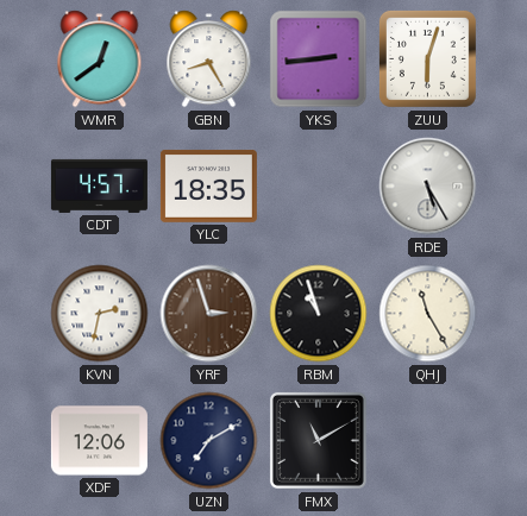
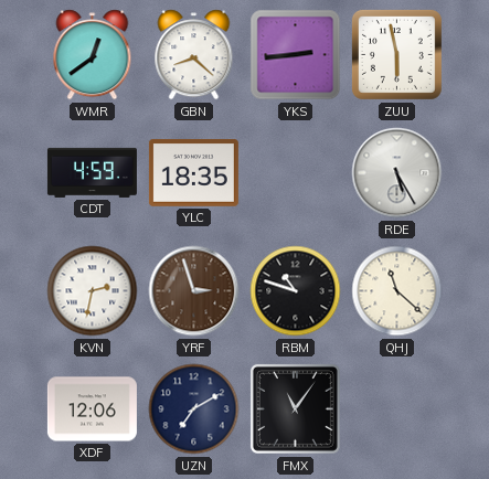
GBN: 8:25 -> 8:22 (194, 55)
ZUU: 6:03 -> 5:58 (396, 54)
CDT: 4:57 -> 4:59 (92, 172)
RBM: 10:57 -> 10:48 (296, 291)
QHJ: 11:25 -> 11:22 (397, 291)
FMX: 11:10 -> 11:06 (295, 408)
